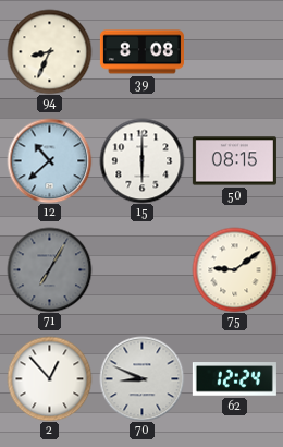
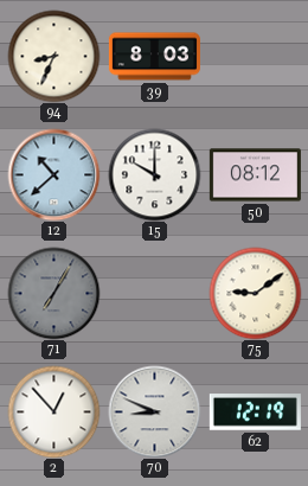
39: 8:08 -> 8:03 (154, 57)
15: 6:00 -> 10:00 (154, 174)
50: 08:15 -> 08:12 (255, 175)
62: 12:24 -> 12:19 (255, 413)
